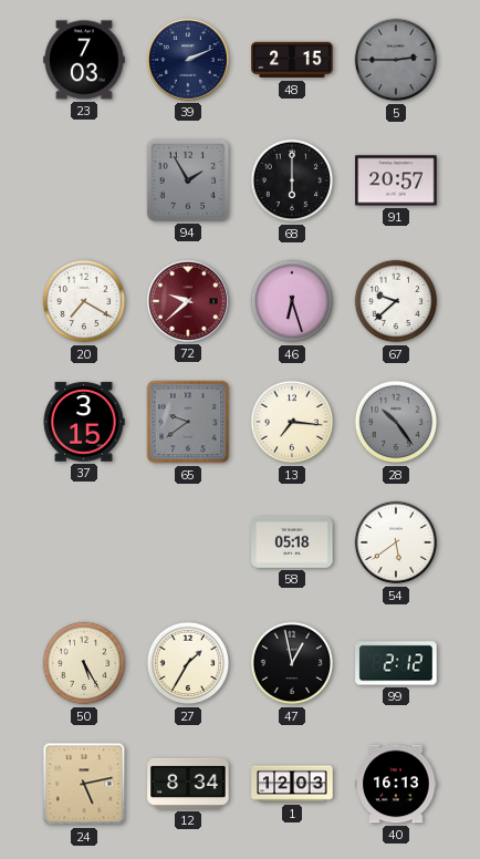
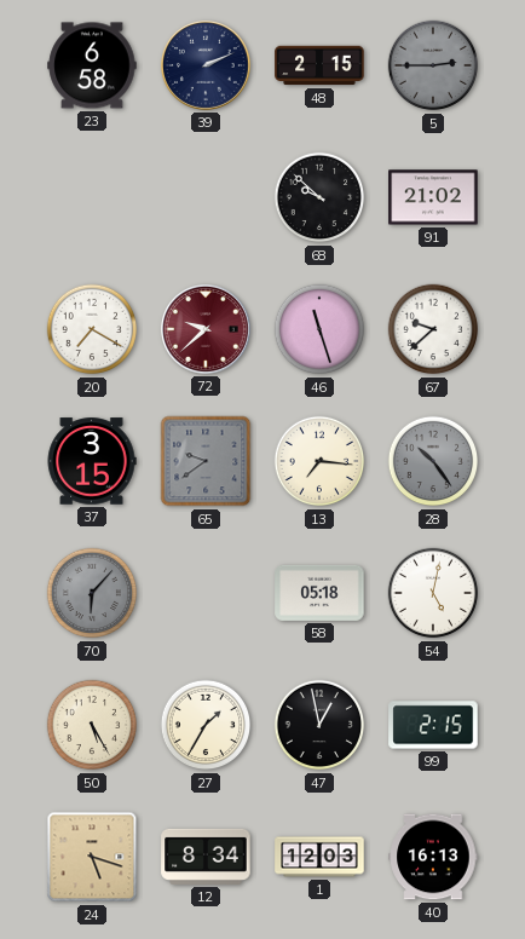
23: 7:03 -> 6:58 (92, 65)
94: 1:55 -> none (188, 180)
68: 6:00 -> 9:52 (319, 197)
91: 20:57 -> 21:02 (433, 197)
46: 6:27 -> 11:27 (319, 329)
70: none -> 6:07 (92, 593)
54: 5:39 -> 5:02 (433, 593)
99: 2:12 -> 2:15 (433, 725)
24: 5:13 -> 5:18 (92, 857)
